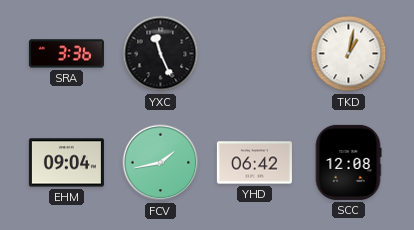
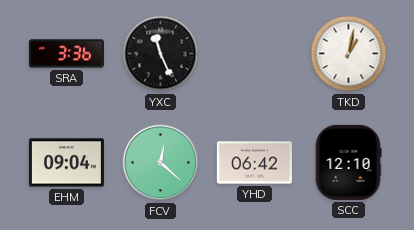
FCV: 1:43 -> 12:22 (161, 163)
SCC: 12:08 -> 12:10 (348, 162)
